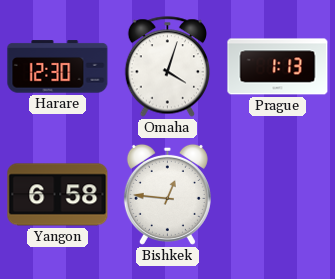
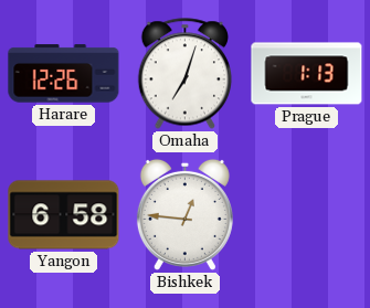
Harare: 12:30 -> 12:26 (64, 74)
Omaha: 4:03 -> 7:03 (186, 74)
